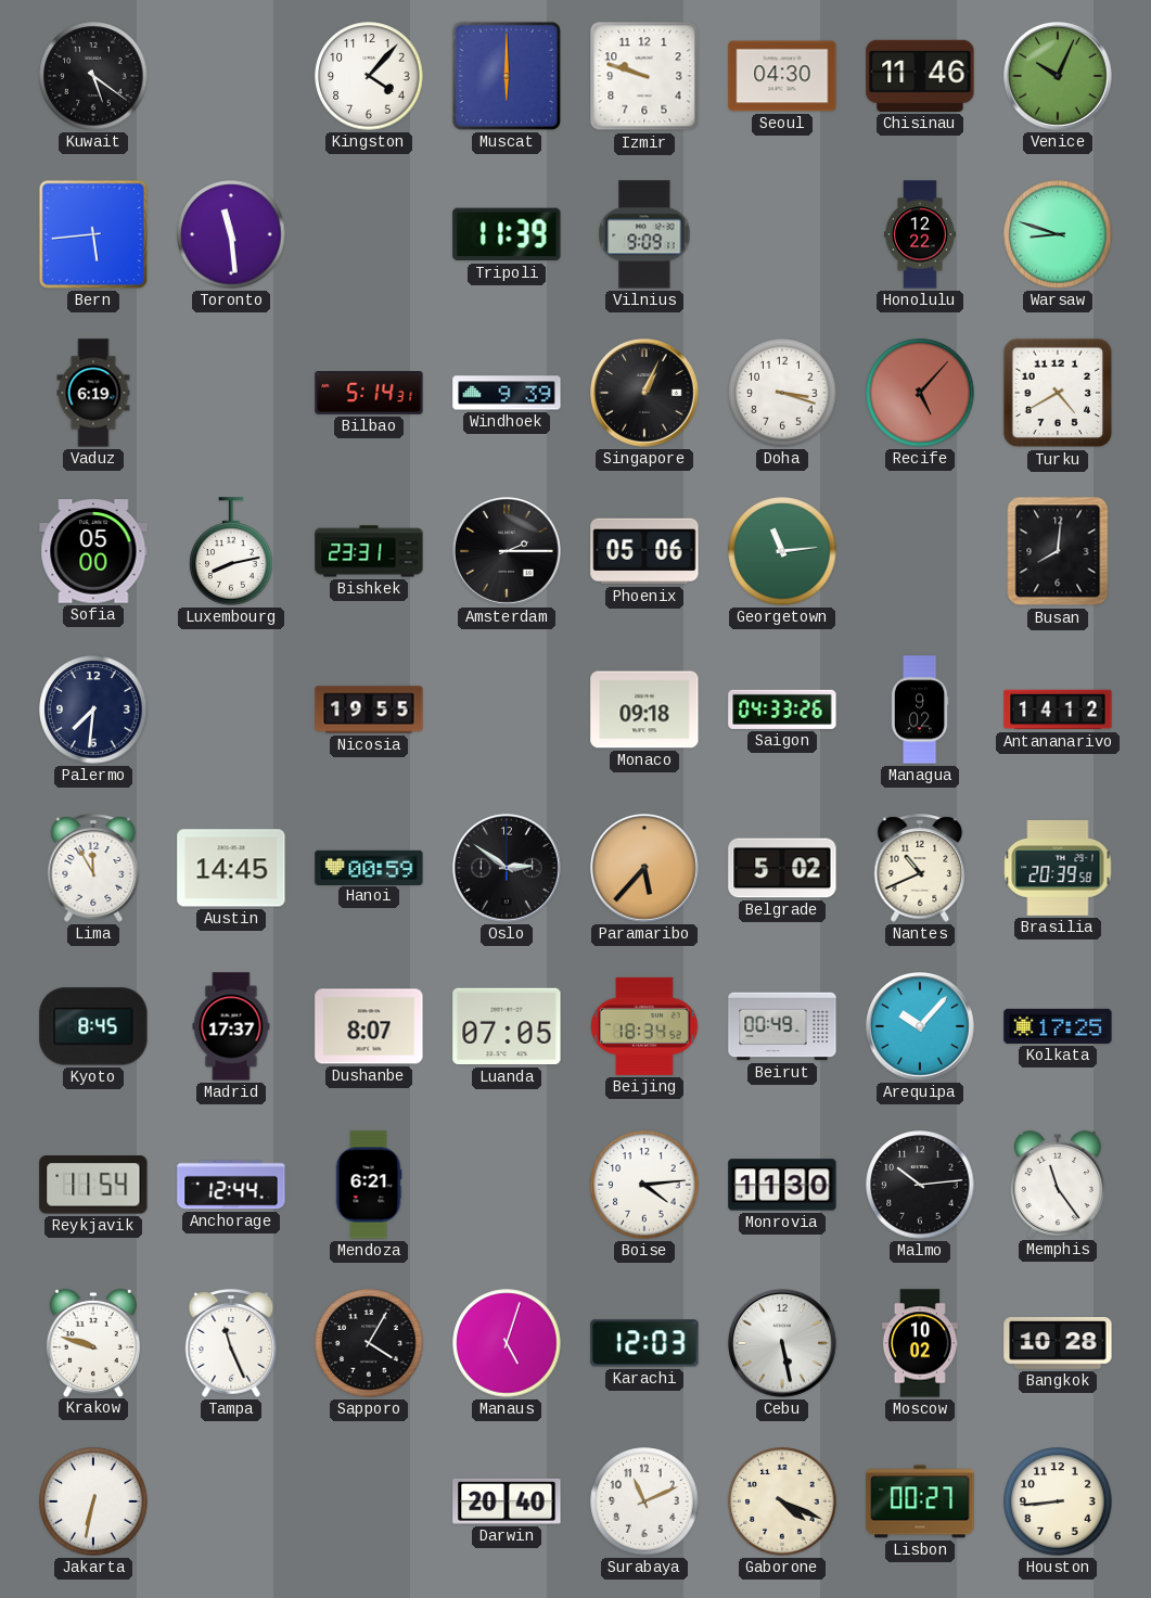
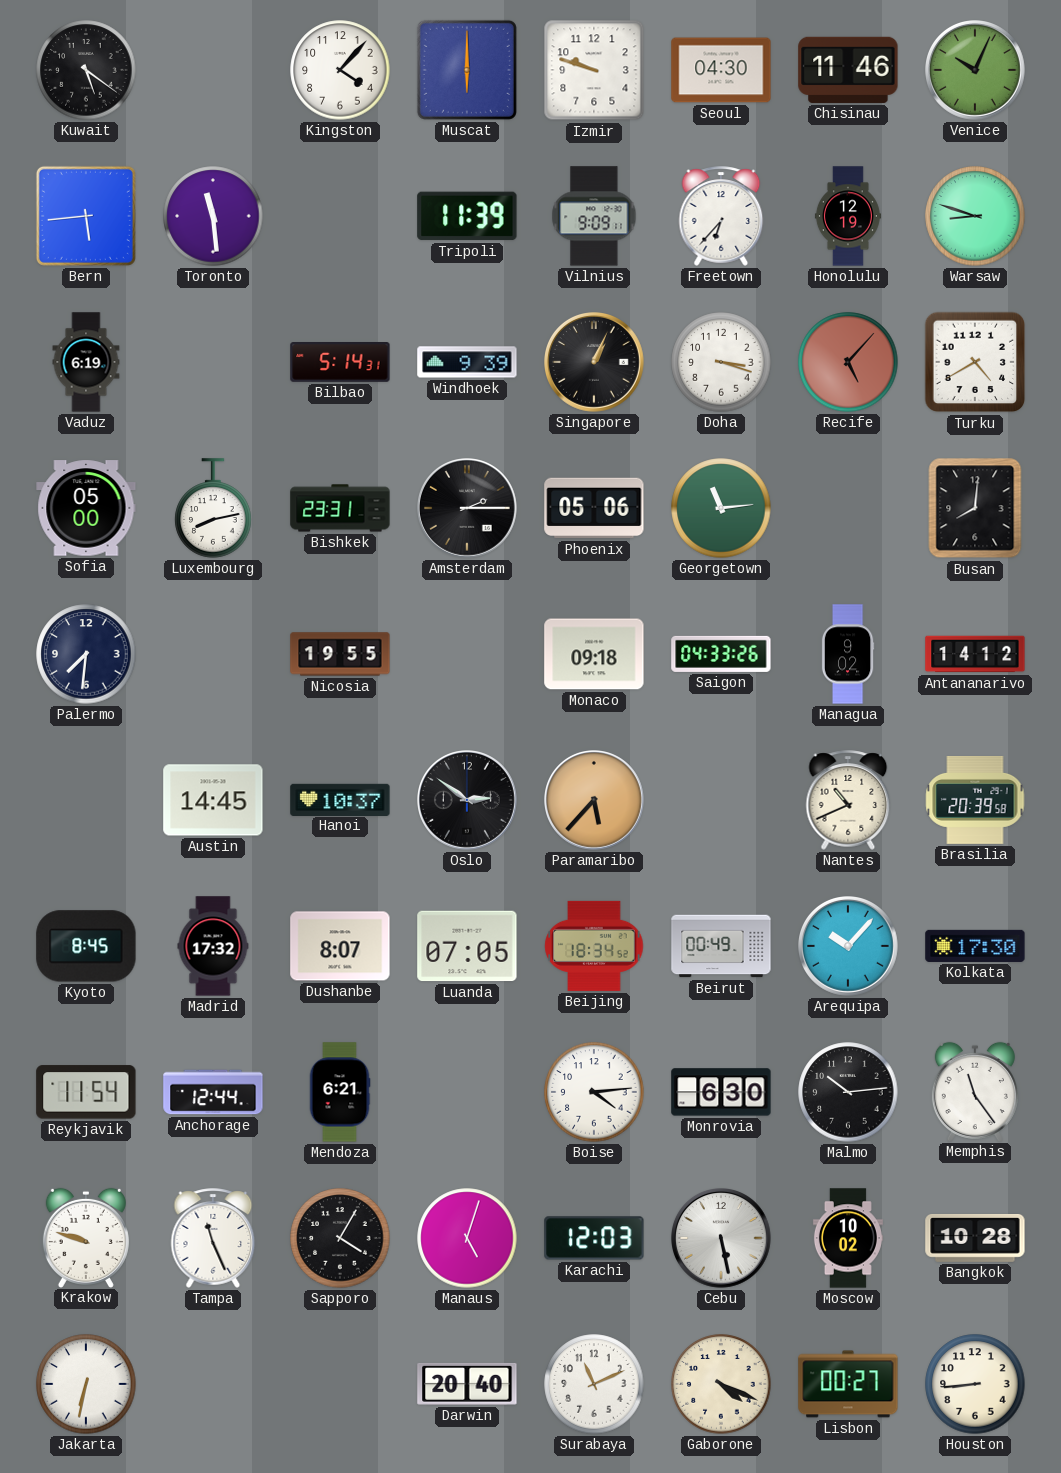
Freetown: none -> 6:37 (721, 216)
Honolulu: 12:22 -> 12:19 (848, 216)
Lima: 11:55 -> none (93, 868)
Hanoi: 00:59 -> 10:37 (340, 799)
Belgrade: 5:02 -> none (782, 868)
Madrid: 17:37 -> 17:32 (213, 946)
Kolkata: 17:25 -> 17:30 (975, 946)
Monrovia: 11:30 -> 6:30 (721, 1092)
